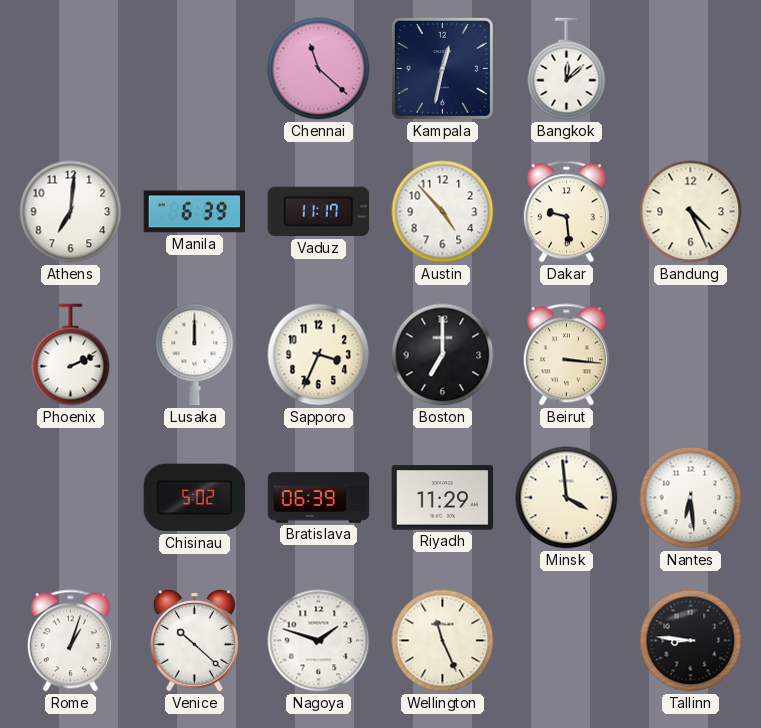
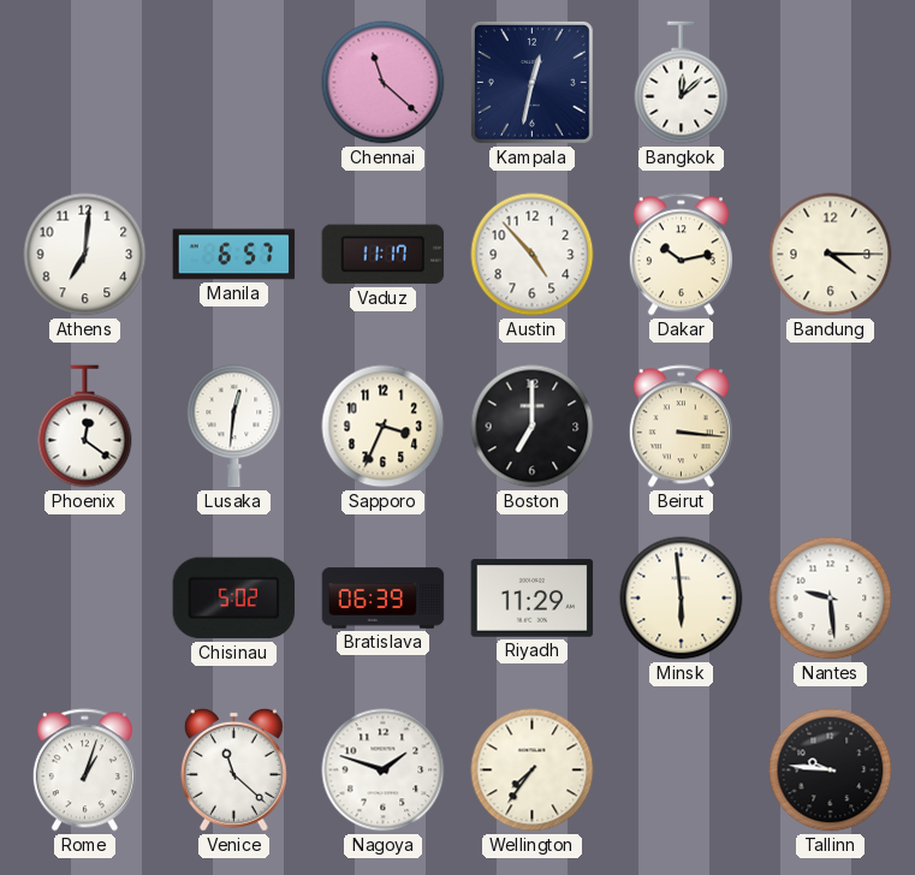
Manila: 6:39 -> 6:57 (234, 255)
Dakar: 9:29 -> 10:13 (681, 255)
Bandung: 4:26 -> 4:15 (831, 255)
Phoenix: 2:11 -> 12:21 (85, 427)
Lusaka: 12:00 -> 12:31 (234, 427)
Minsk: 3:59 -> 5:59 (682, 599)
Nantes: 6:29 -> 9:29 (831, 599)
Venice: 10:22 -> 11:22 (233, 769)
Wellington: 11:26 -> 7:36 (533, 770)
Tallinn: 8:46 -> 9:46 (831, 770)
